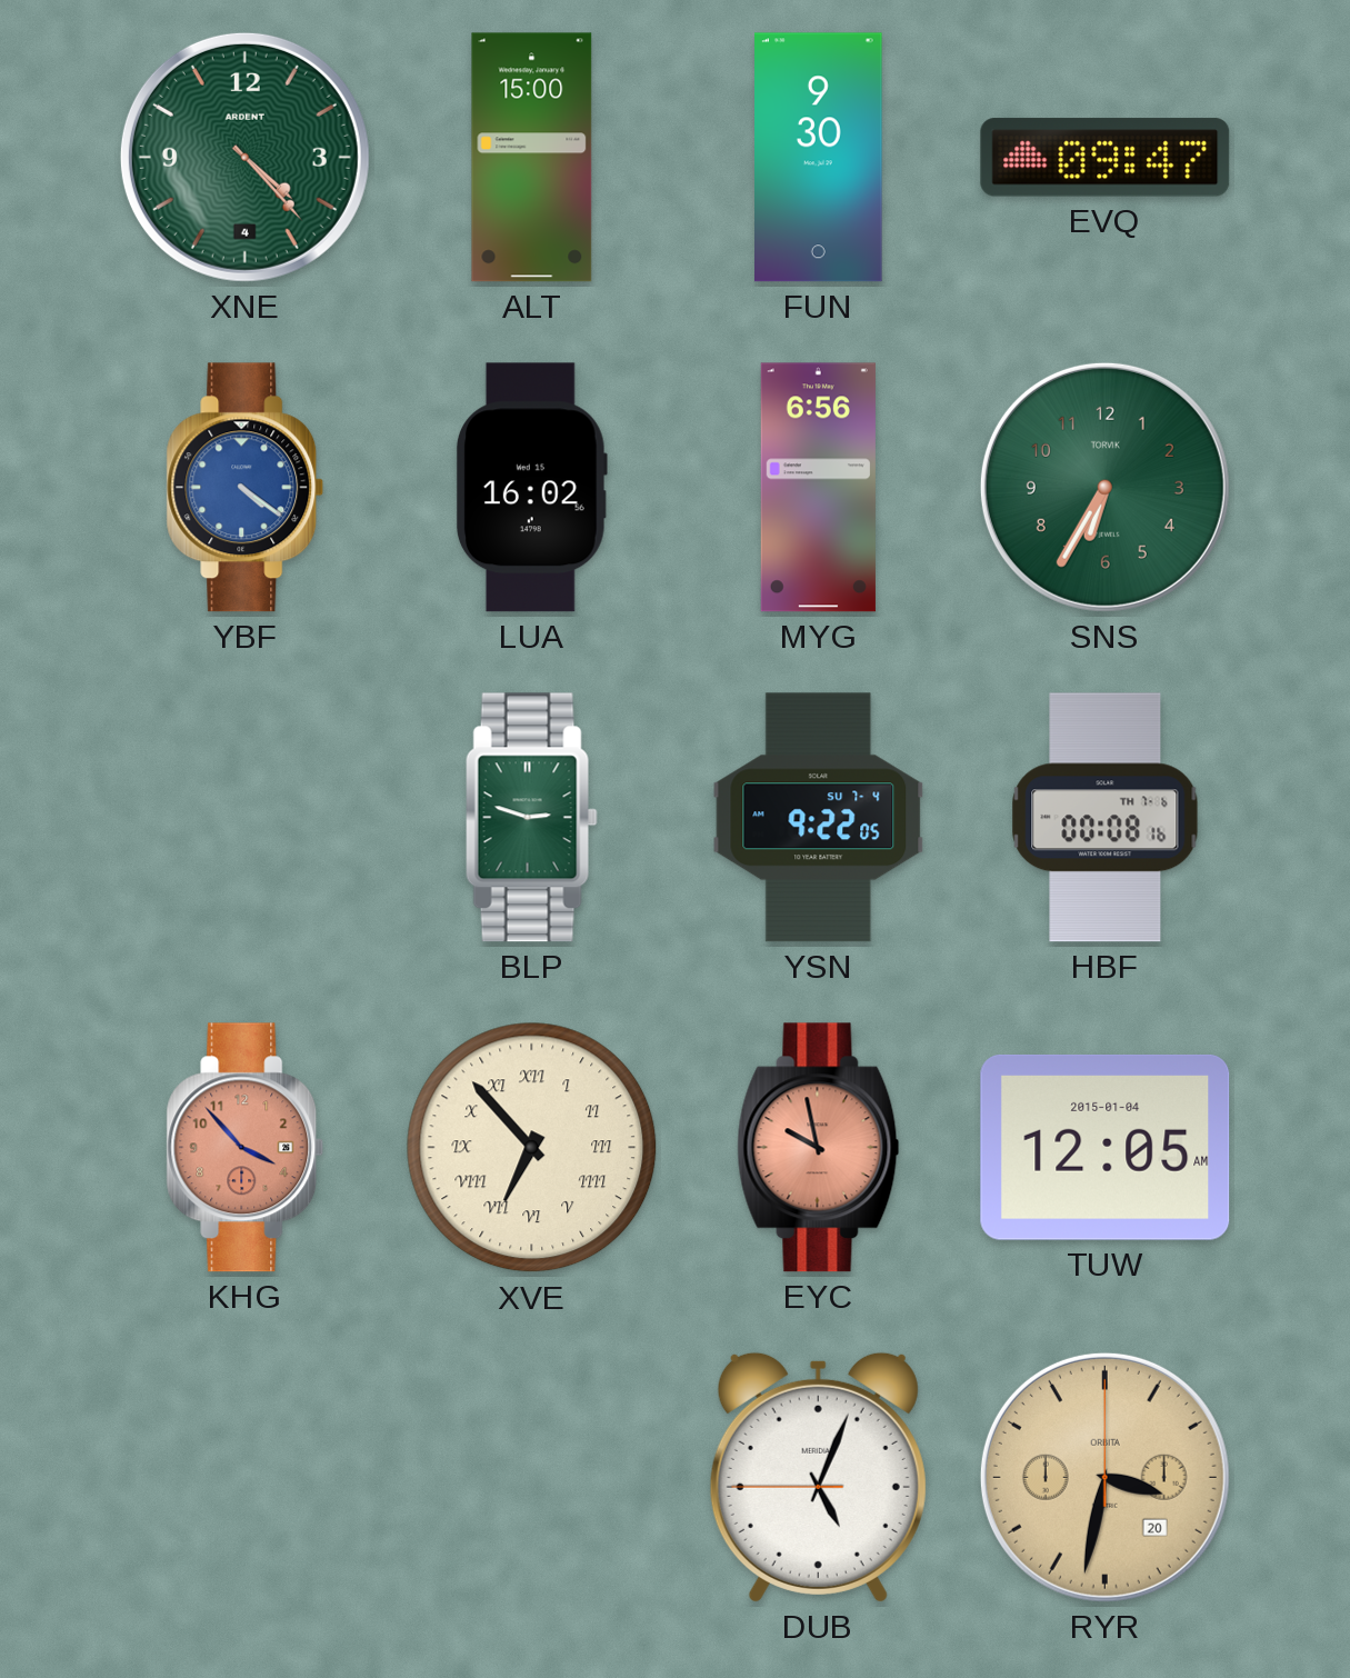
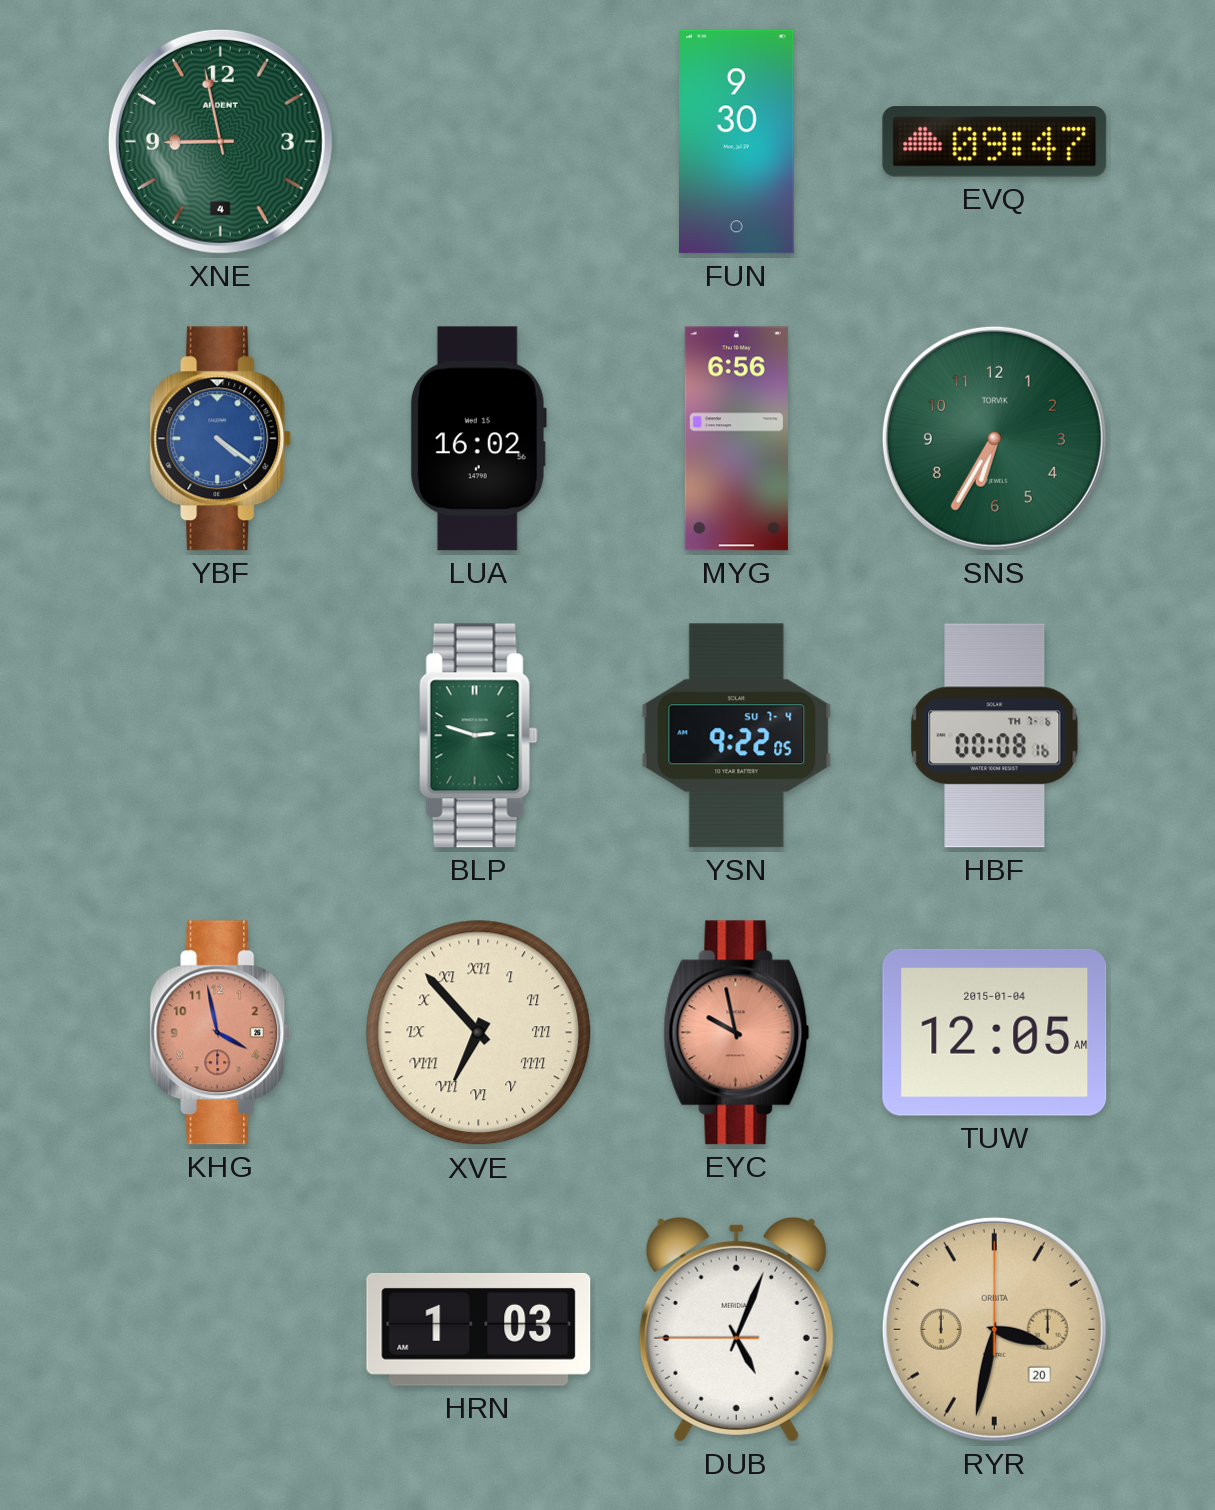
XNE: 4:23 -> 8:58 (220, 141)
ALT: 15:00 -> none (532, 158)
KHG: 3:53 -> 3:58 (221, 1033)
HRN: none -> 1:03 (479, 1329)
